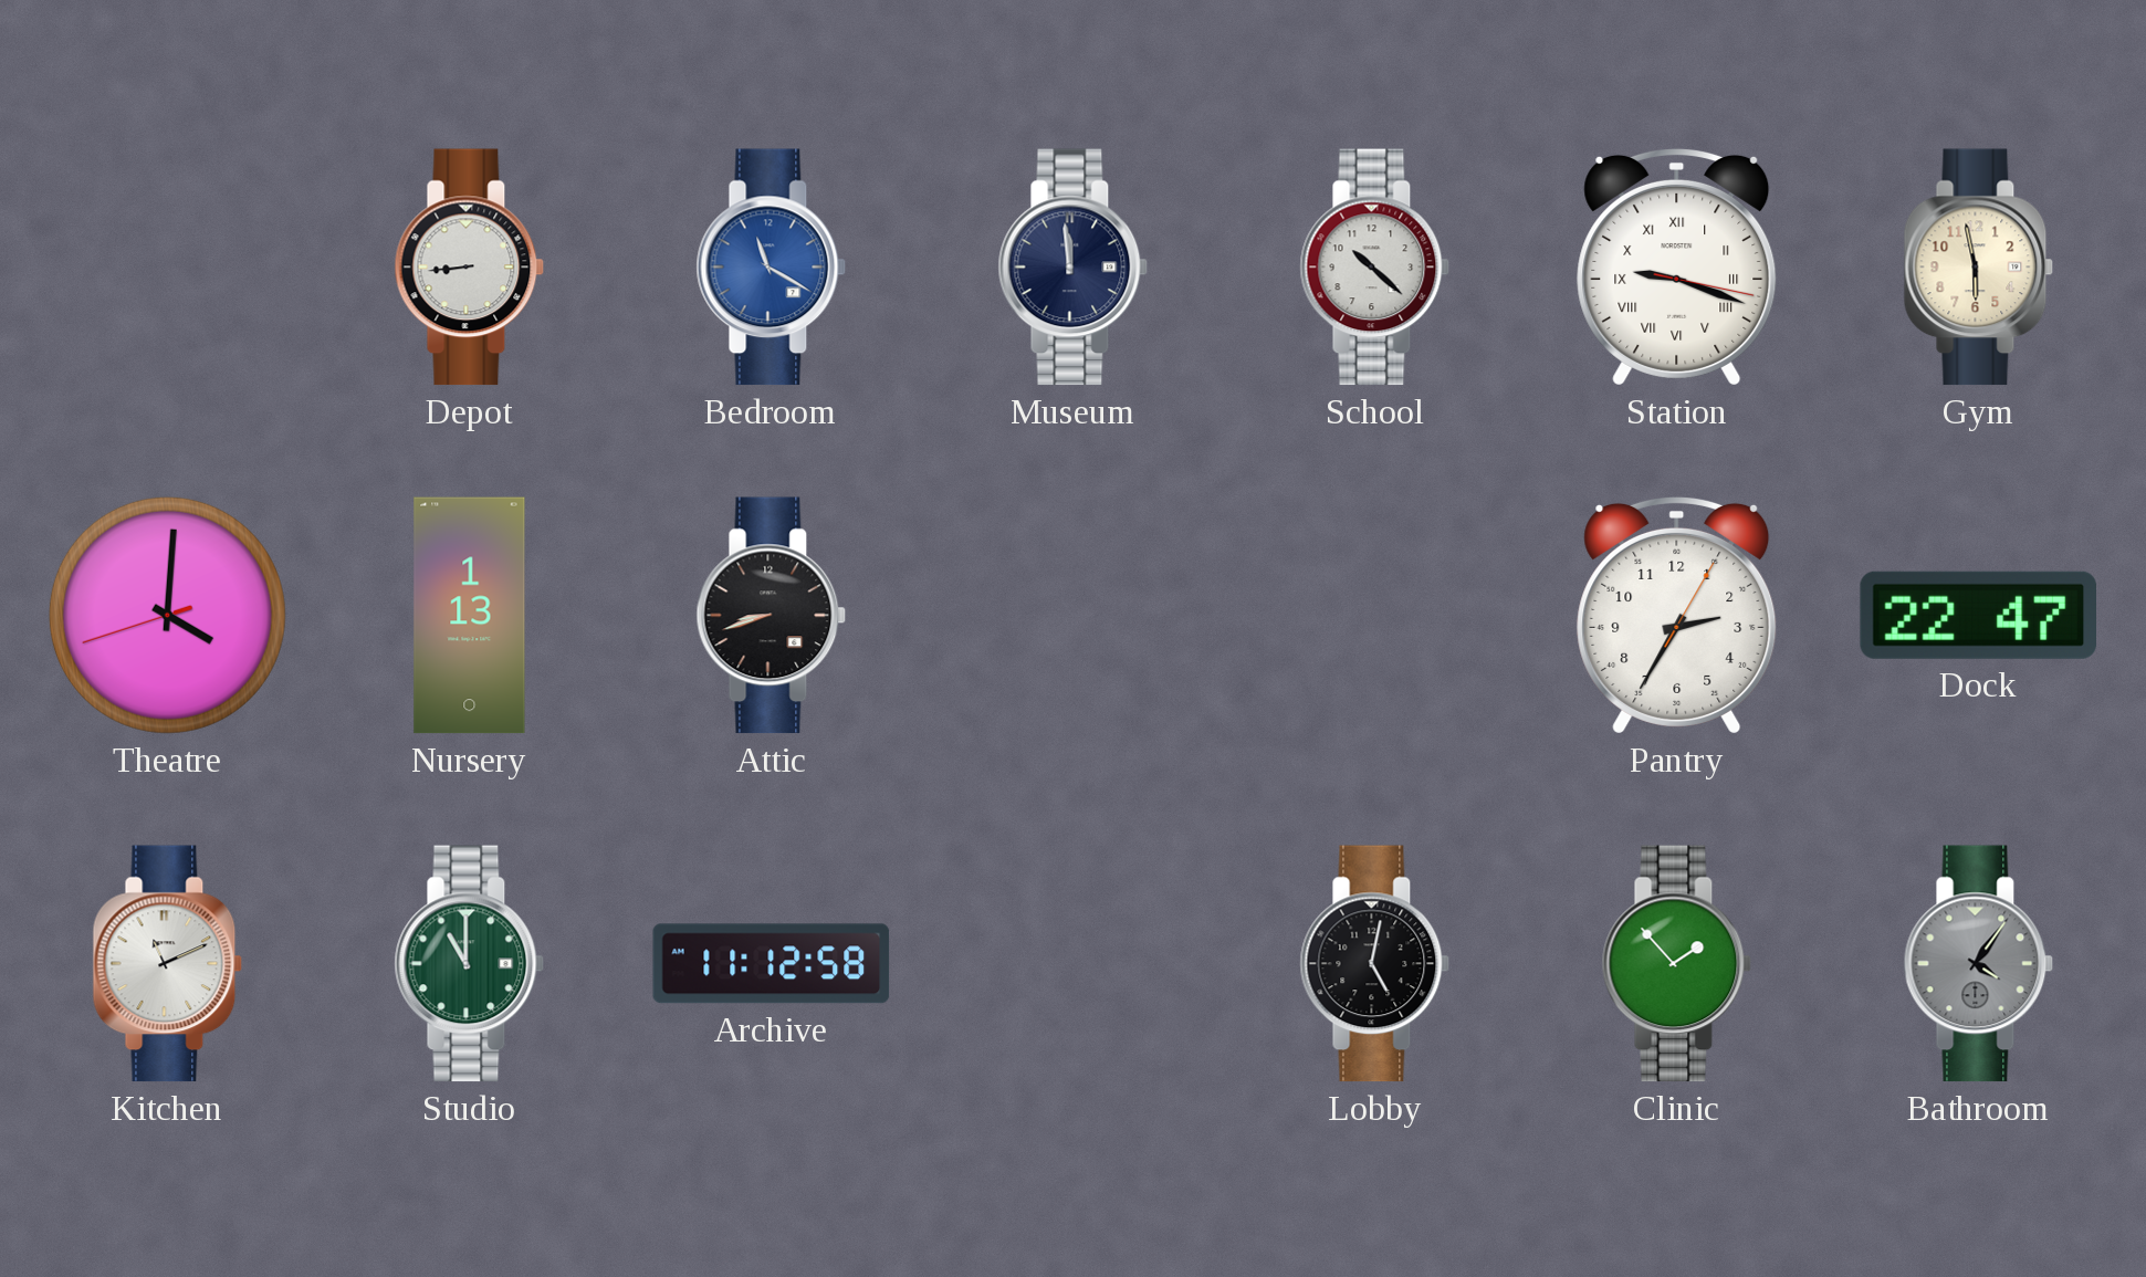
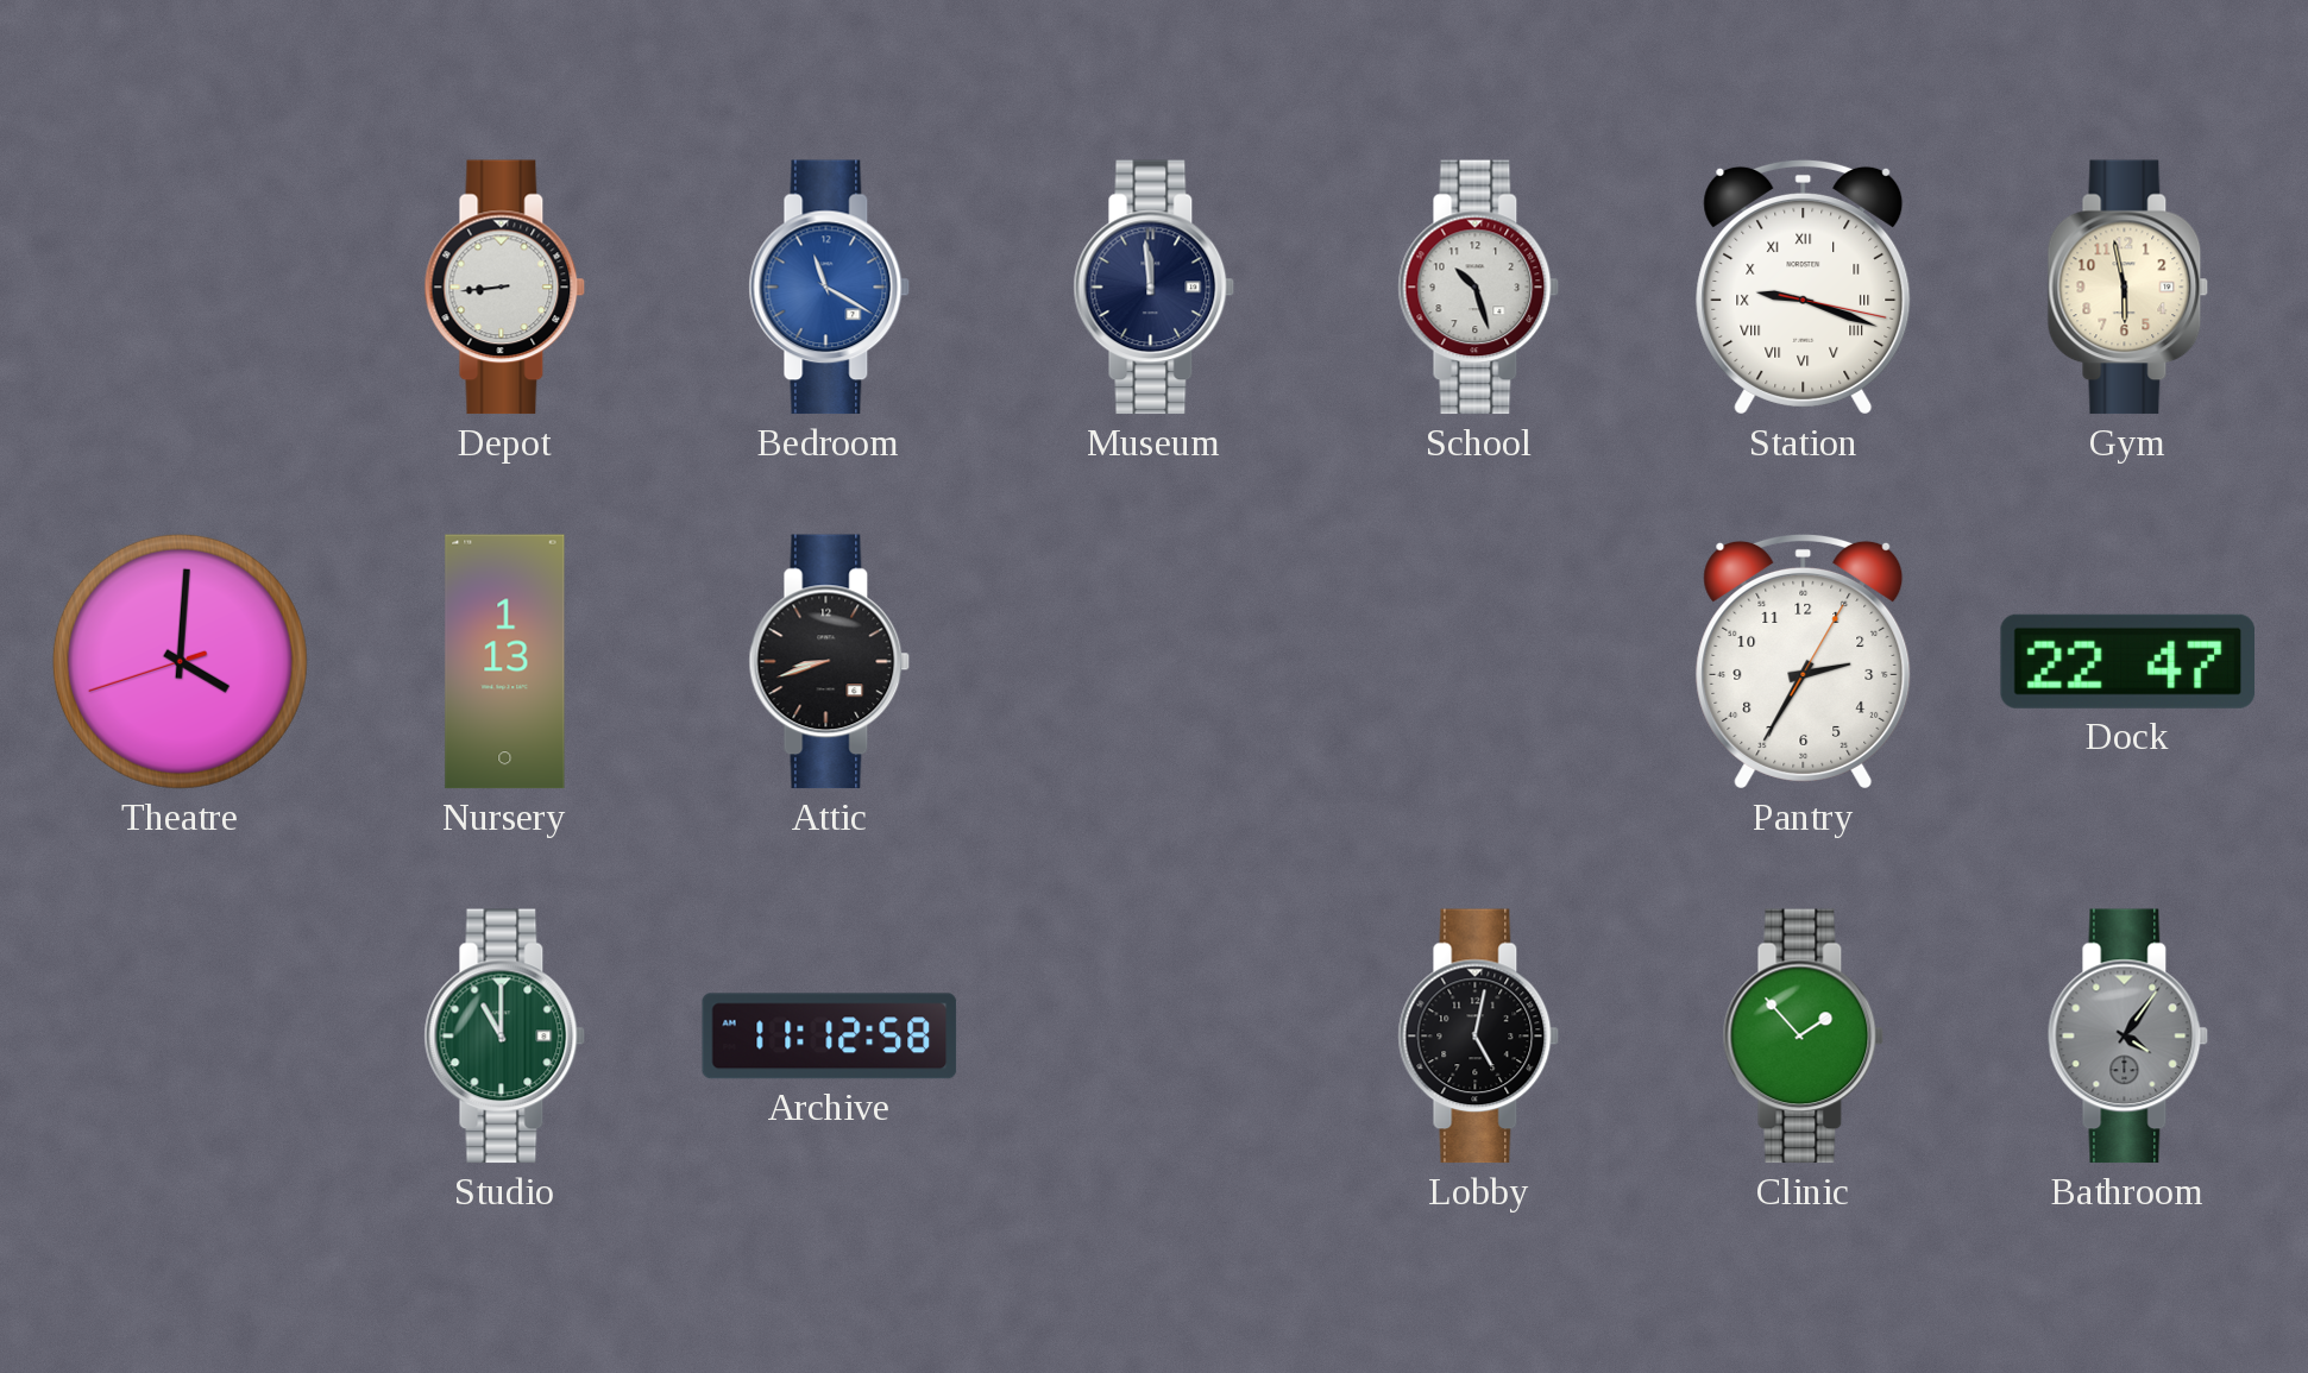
School: 10:22 -> 10:27 (1479, 288)
Kitchen: 11:11 -> none (168, 964)
